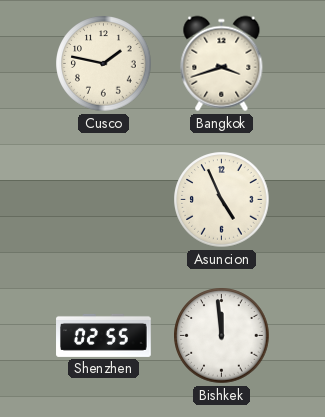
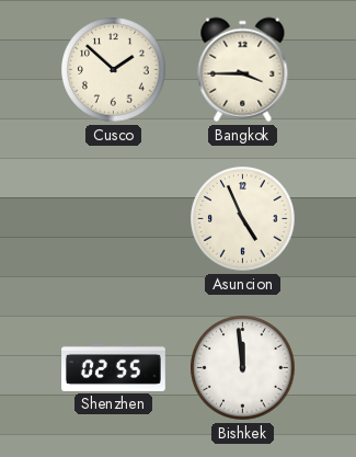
Cusco: 1:47 -> 1:52 (114, 70)
Bangkok: 3:42 -> 3:45 (243, 70)
